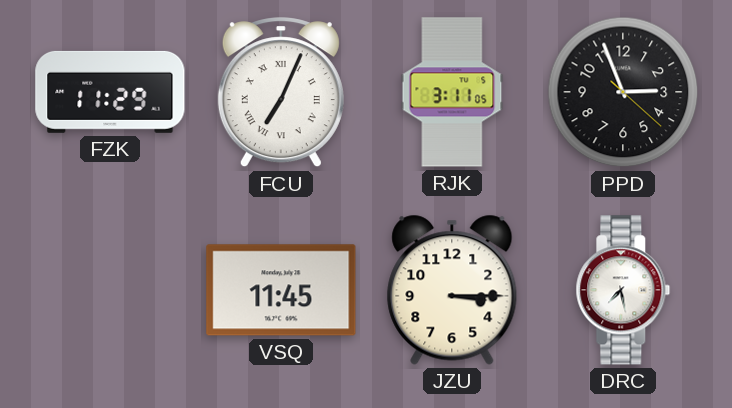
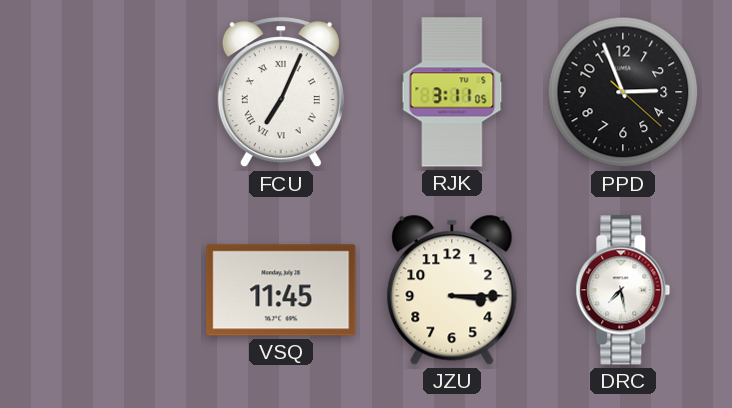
FZK: 11:29 -> none (110, 92)
